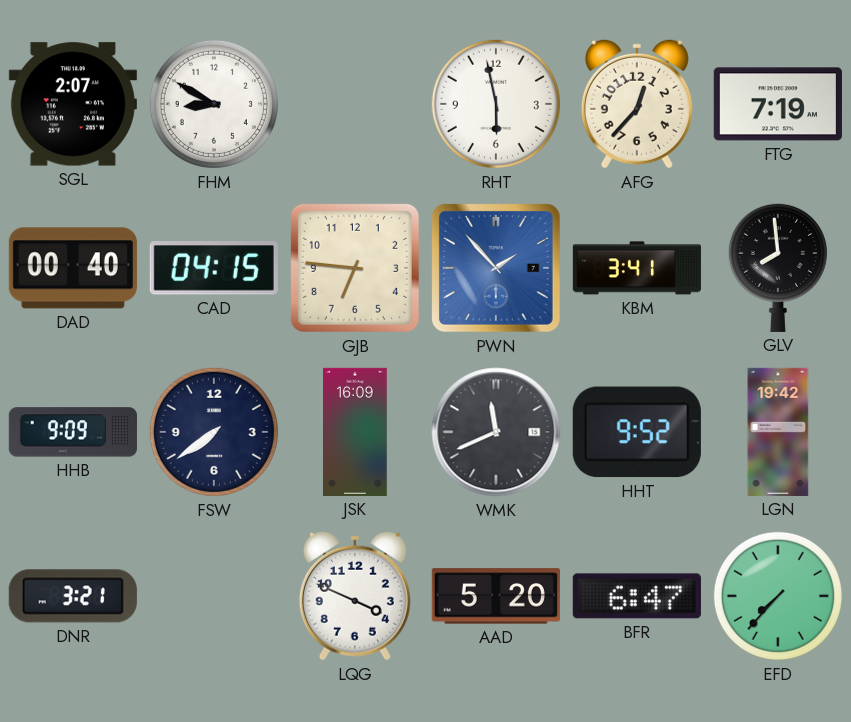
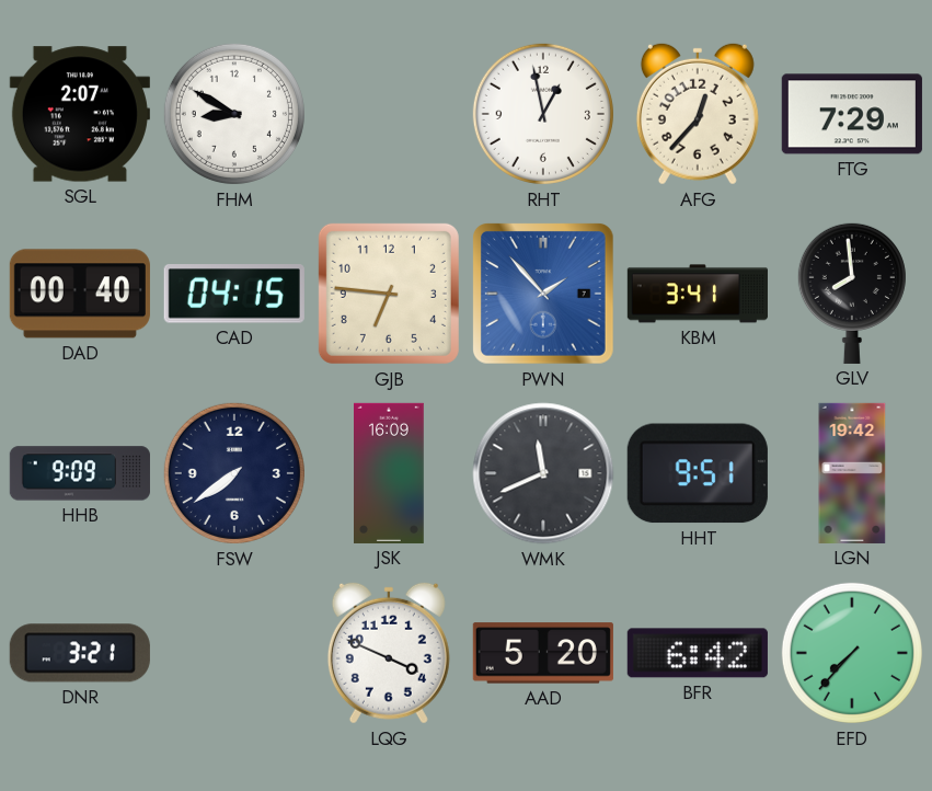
RHT: 5:58 -> 12:58 (543, 114)
FTG: 7:19 -> 7:29 (852, 114)
HHT: 9:52 -> 9:51 (698, 473)
BFR: 6:47 -> 6:42 (698, 653)
